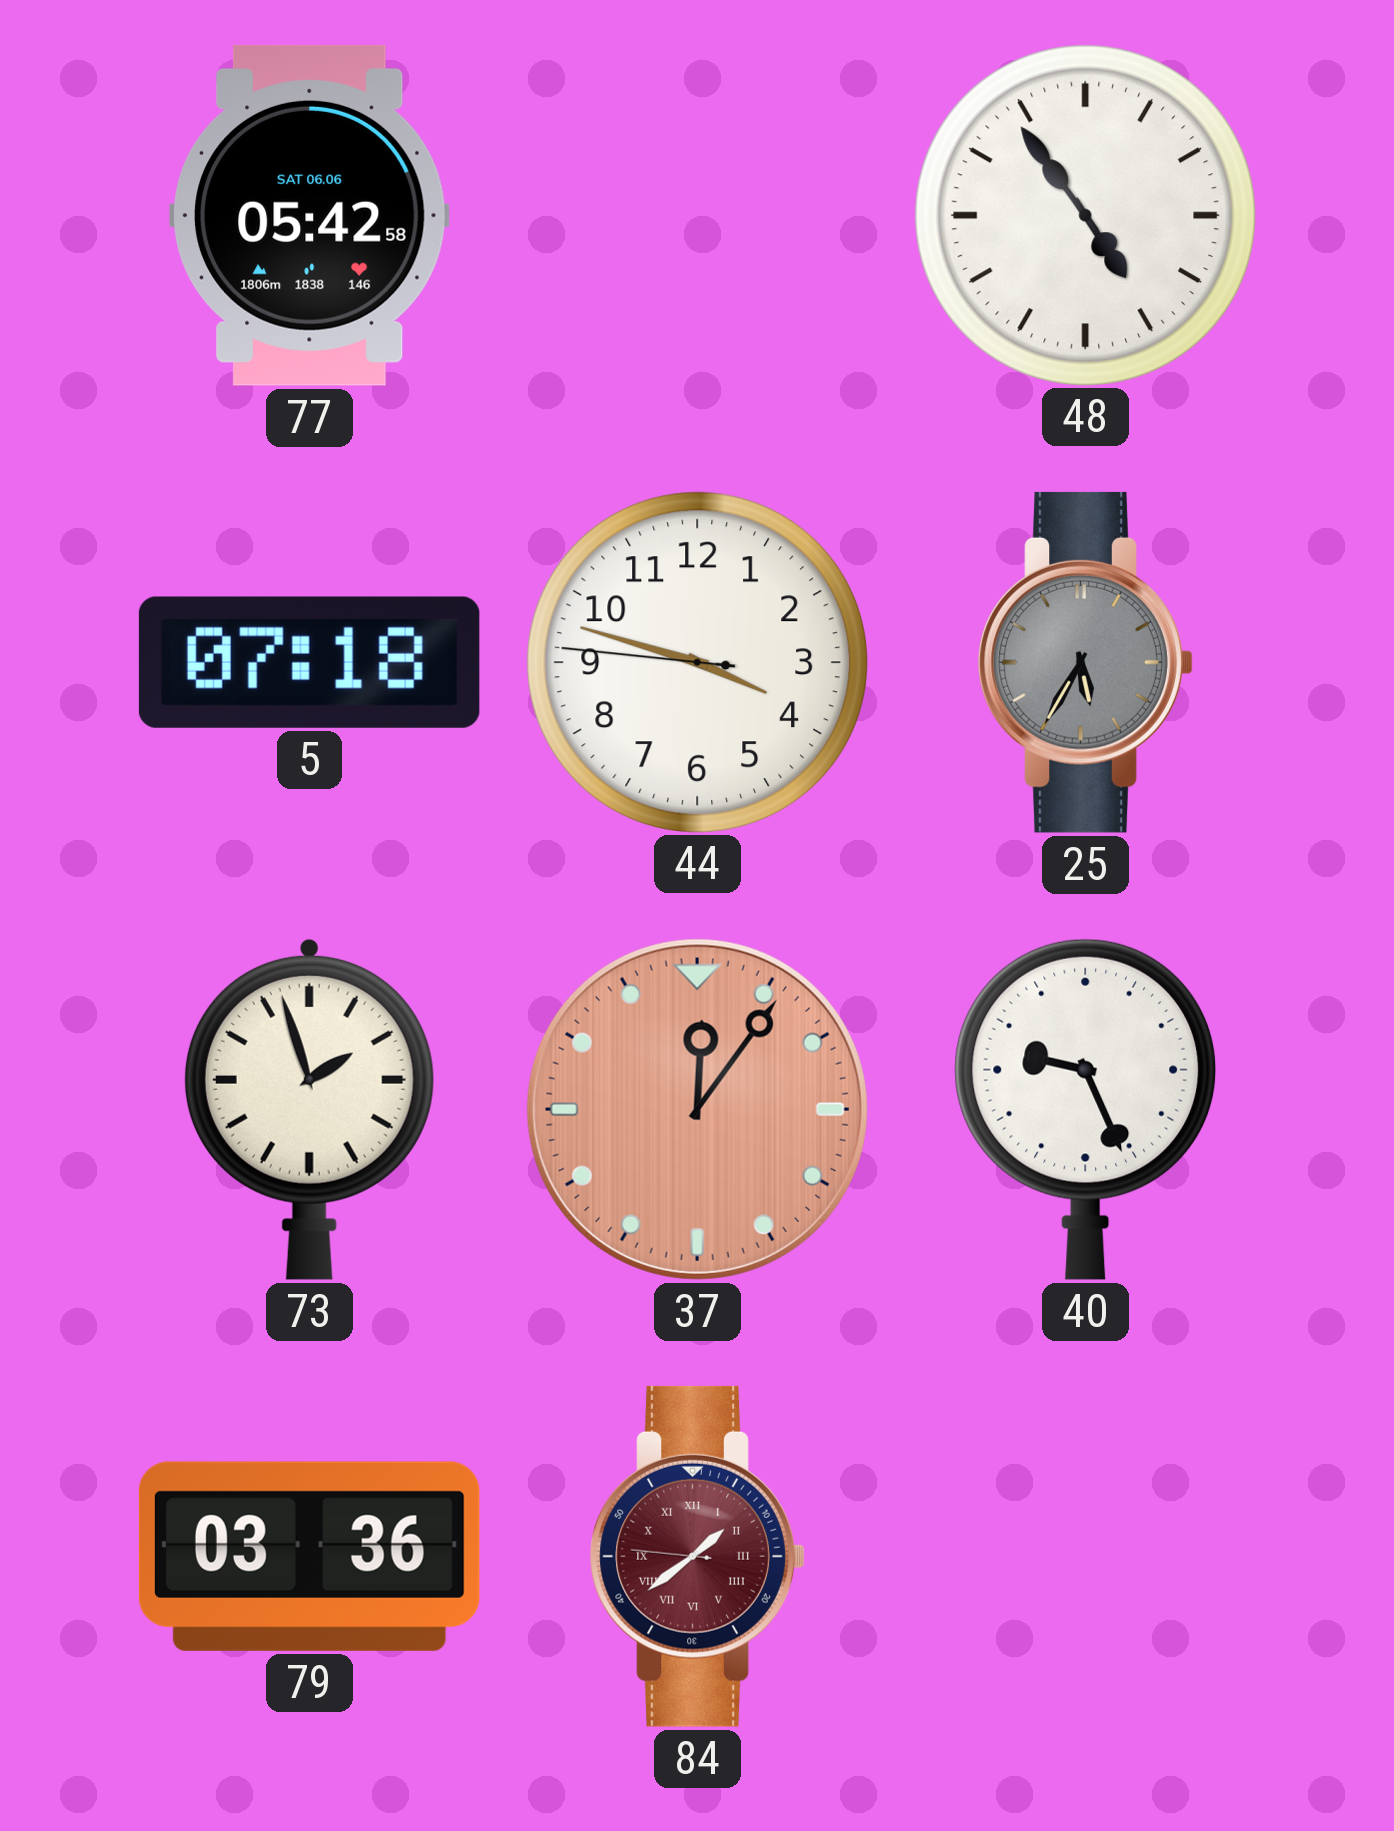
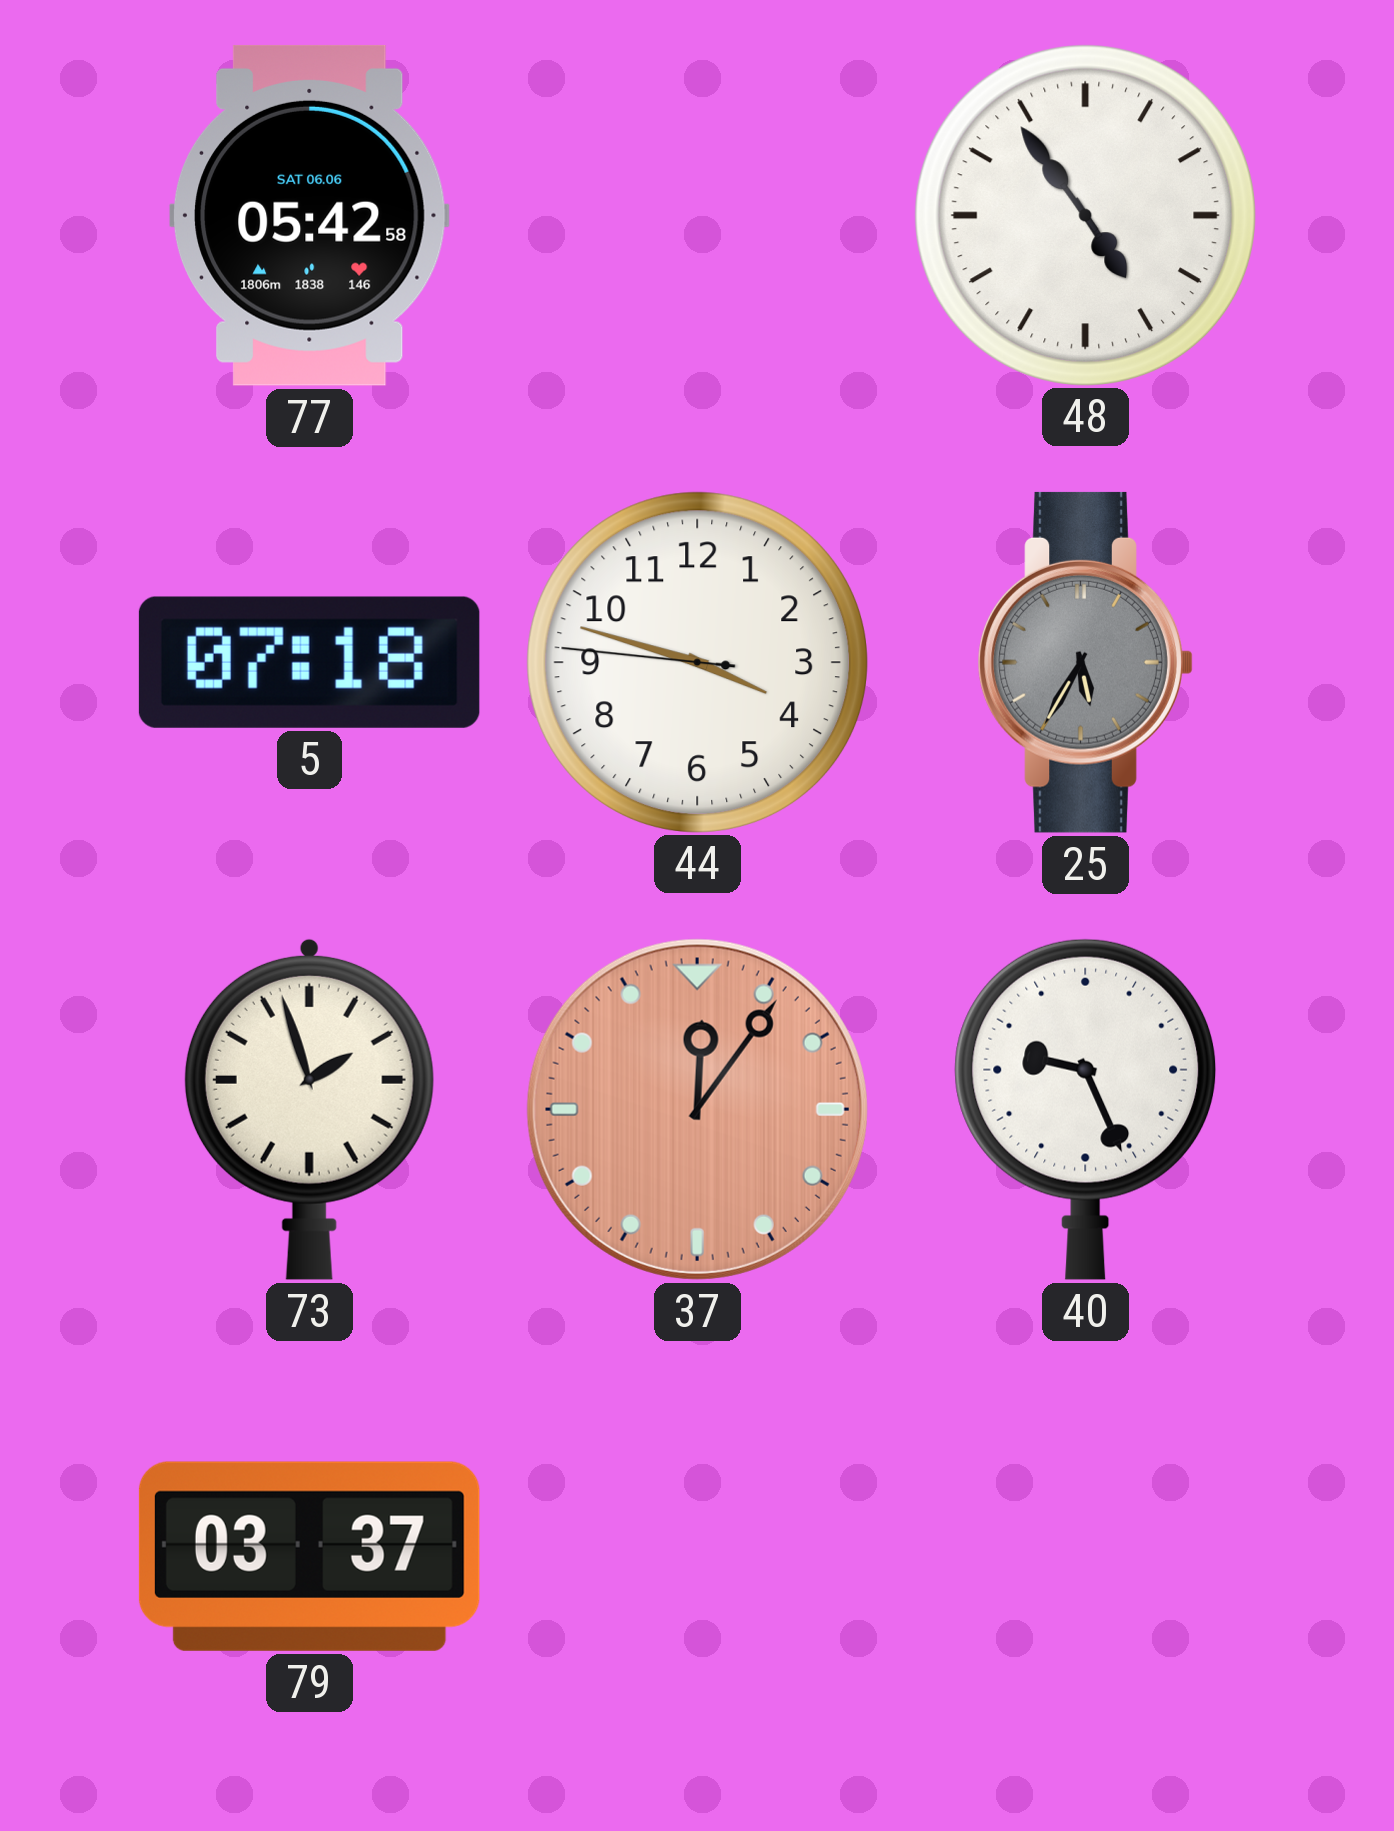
79: 03:36 -> 03:37 (309, 1556)
84: 1:38 -> none (697, 1556)
